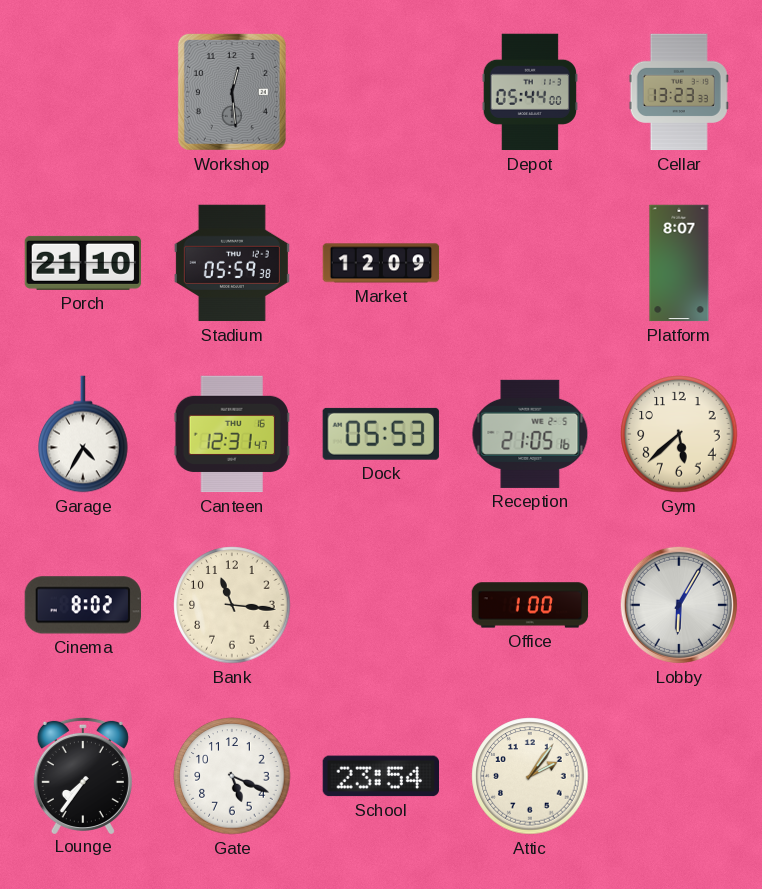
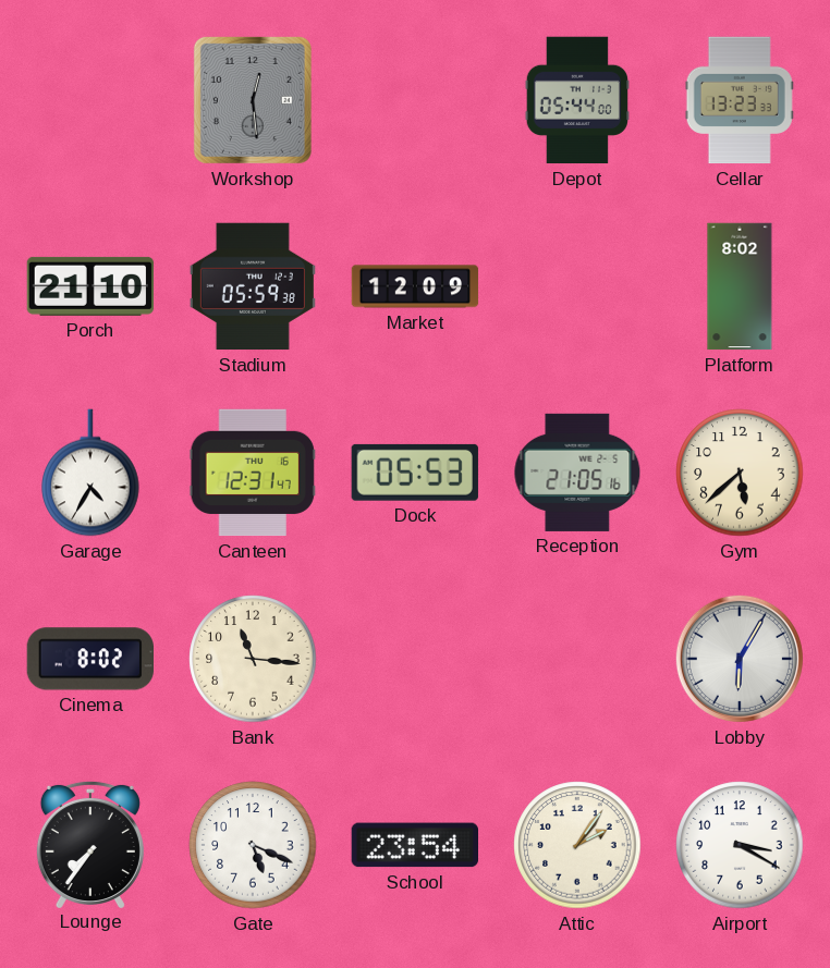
Platform: 8:07 -> 8:02 (740, 286)
Office: 1:00 -> none (530, 605)
Airport: none -> 3:20 (740, 845)
